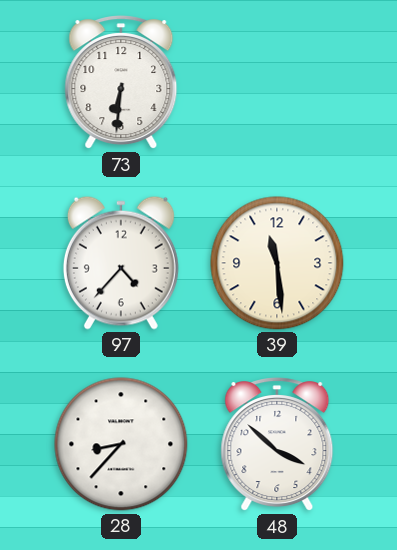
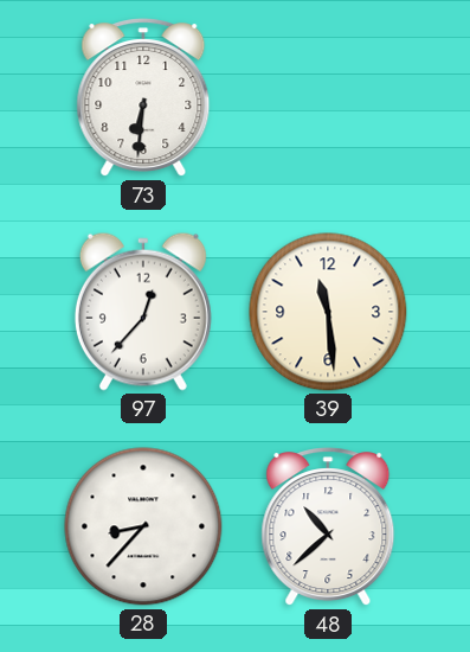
97: 4:37 -> 12:37 (143, 312)
48: 3:52 -> 10:38 (328, 528)
